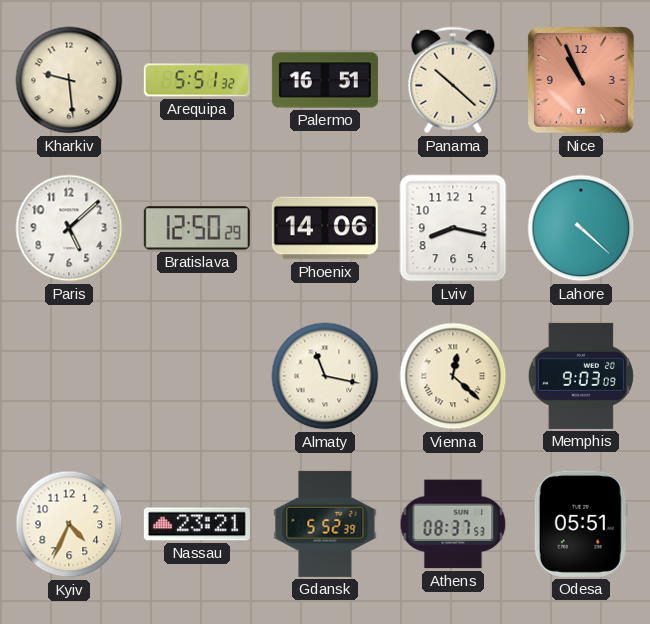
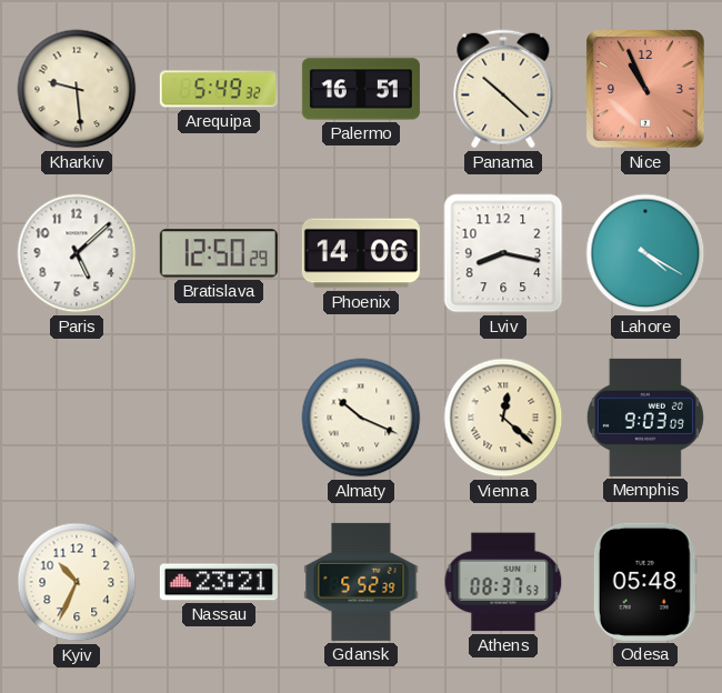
Arequipa: 5:51 -> 5:49 (219, 89)
Lahore: 4:22 -> 4:20 (645, 253)
Almaty: 11:17 -> 10:19 (361, 418)
Kyiv: 4:34 -> 10:34 (77, 582)
Odesa: 05:51 -> 05:48 (645, 582)
